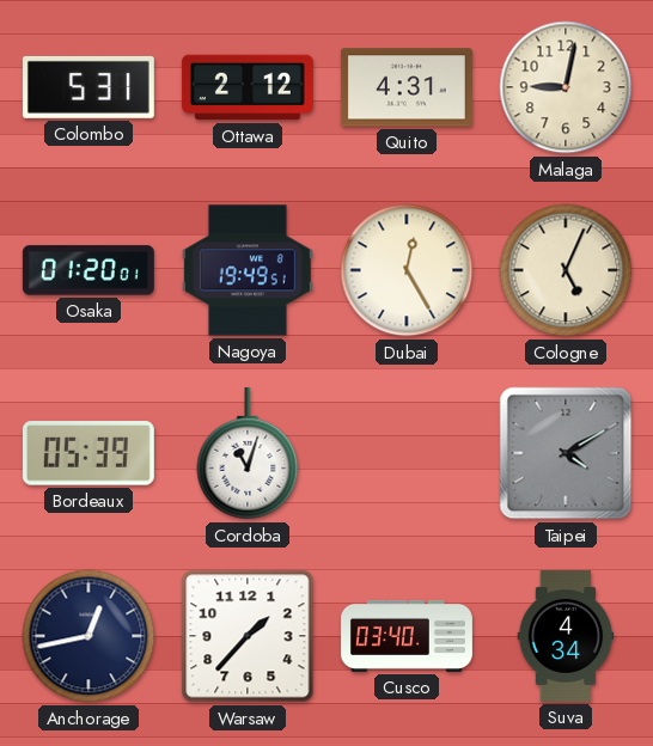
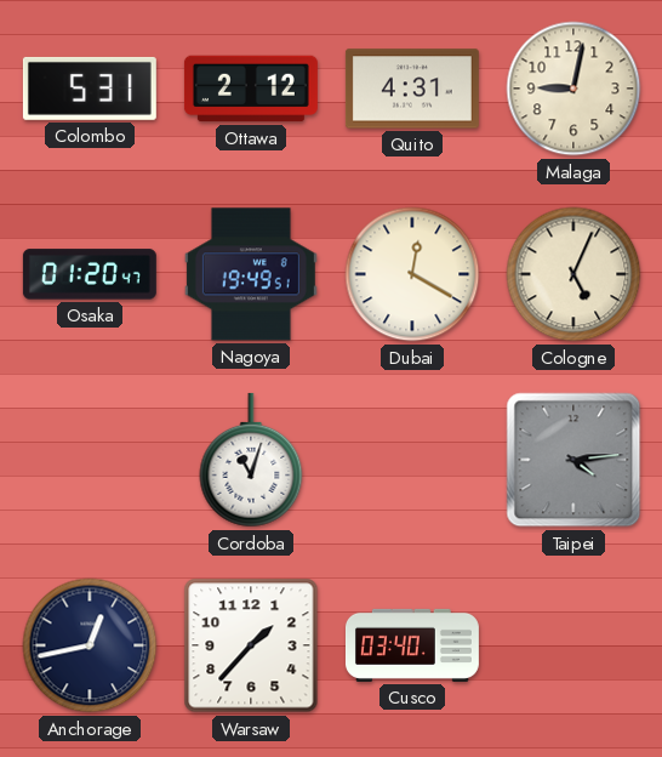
Osaka: 01:20:01 -> 01:20:47 (90, 274)
Dubai: 12:25 -> 12:20 (412, 274)
Bordeaux: 05:39 -> none (89, 453)
Taipei: 4:10 -> 4:14 (573, 460)
Suva: 4:34 -> none (566, 636)
